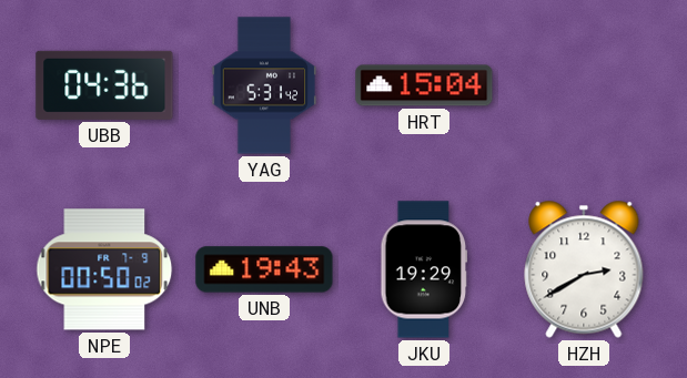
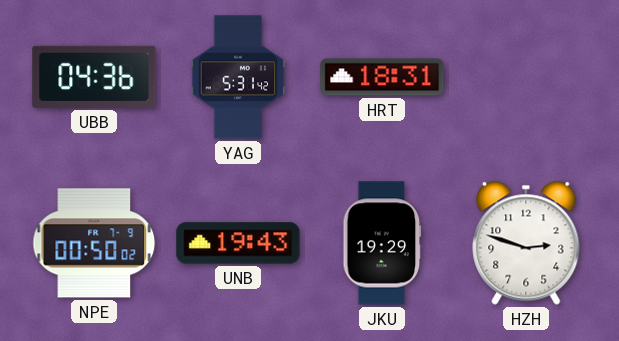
HRT: 15:04 -> 18:31 (382, 77)
HZH: 2:40 -> 2:48 (526, 243)
